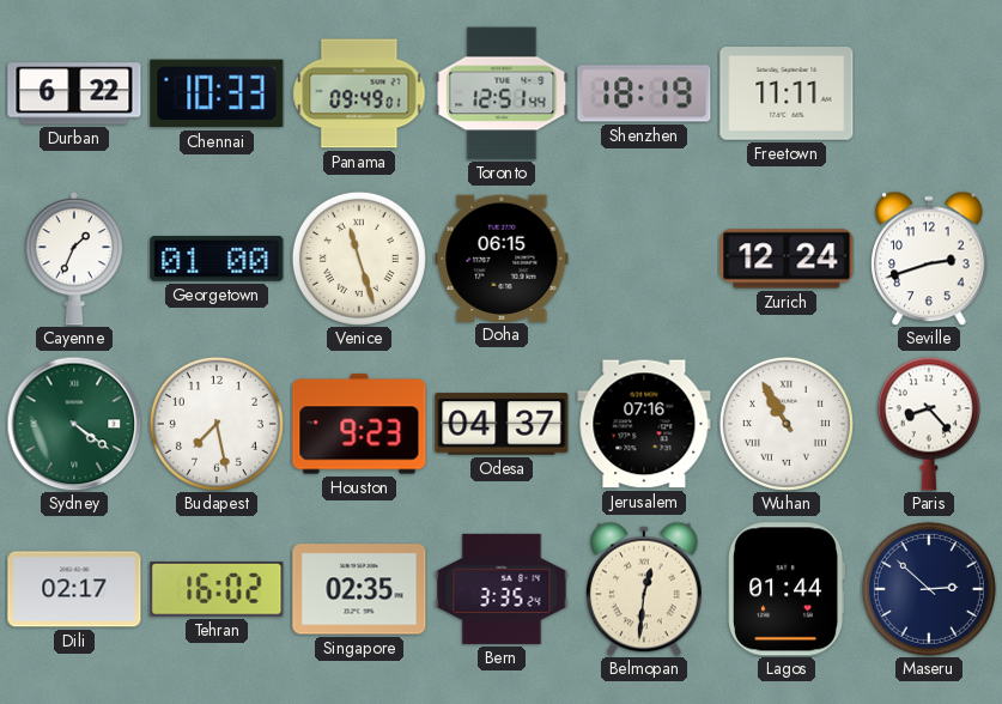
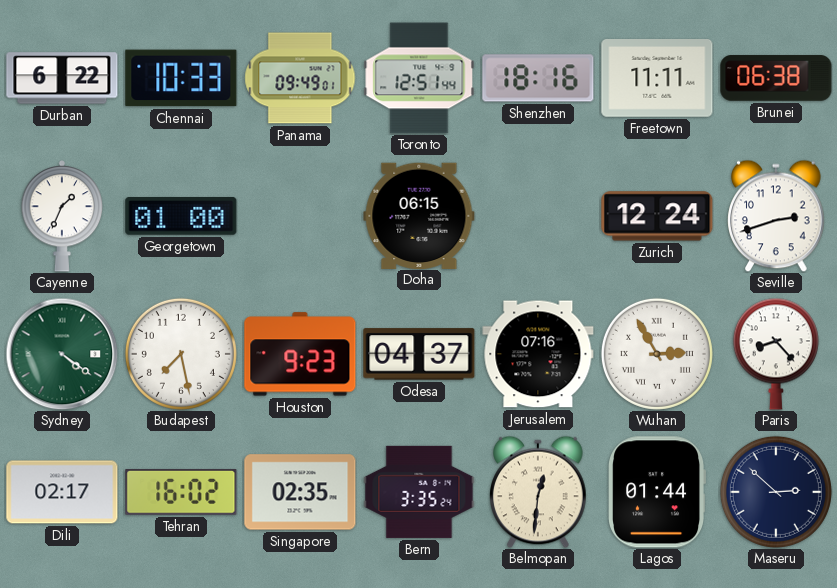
Shenzhen: 18:19 -> 18:16 (538, 78)
Brunei: none -> 06:38 (776, 78)
Venice: 11:27 -> none (359, 259)
Wuhan: 10:55 -> 2:55 (657, 354)
